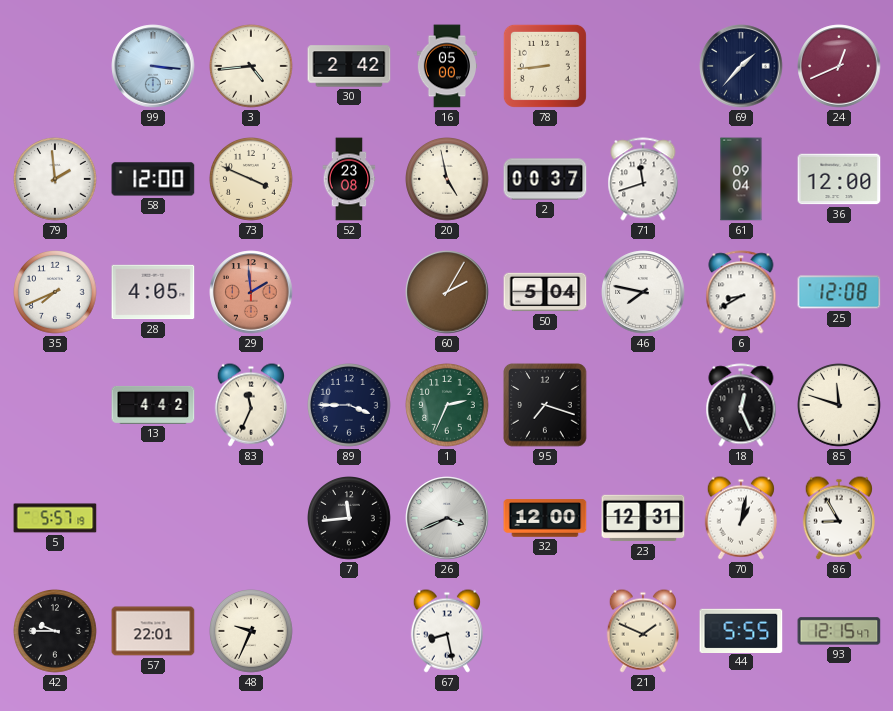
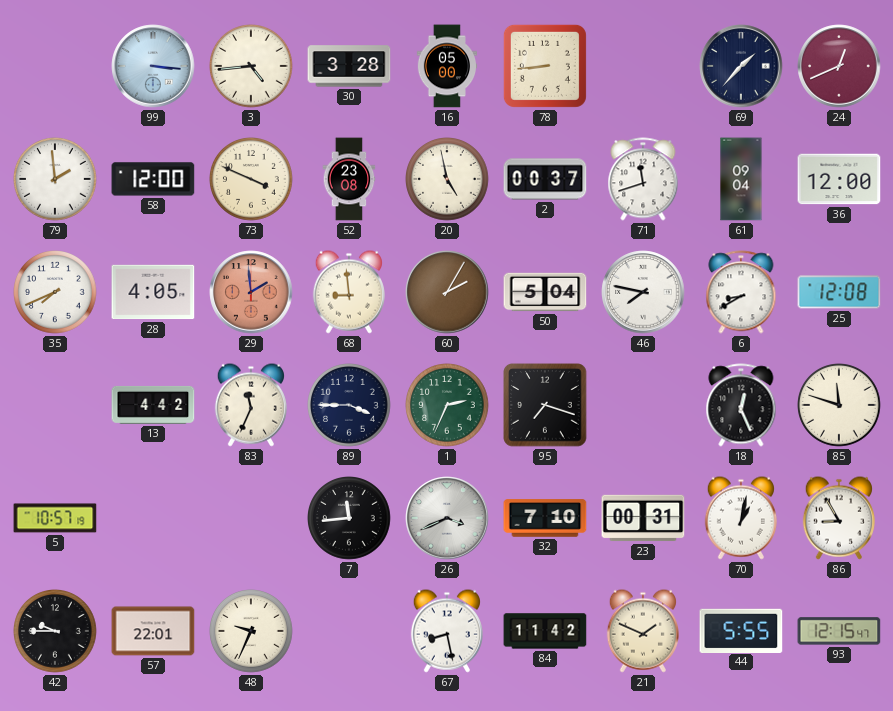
30: 2:42 -> 3:28 (349, 66)
68: none -> 8:59 (349, 292)
5: 5:57 -> 10:57 (55, 518)
32: 12:00 -> 7:10 (545, 518)
23: 12:31 -> 00:31 (643, 518)
84: none -> 11:42 (545, 631)
